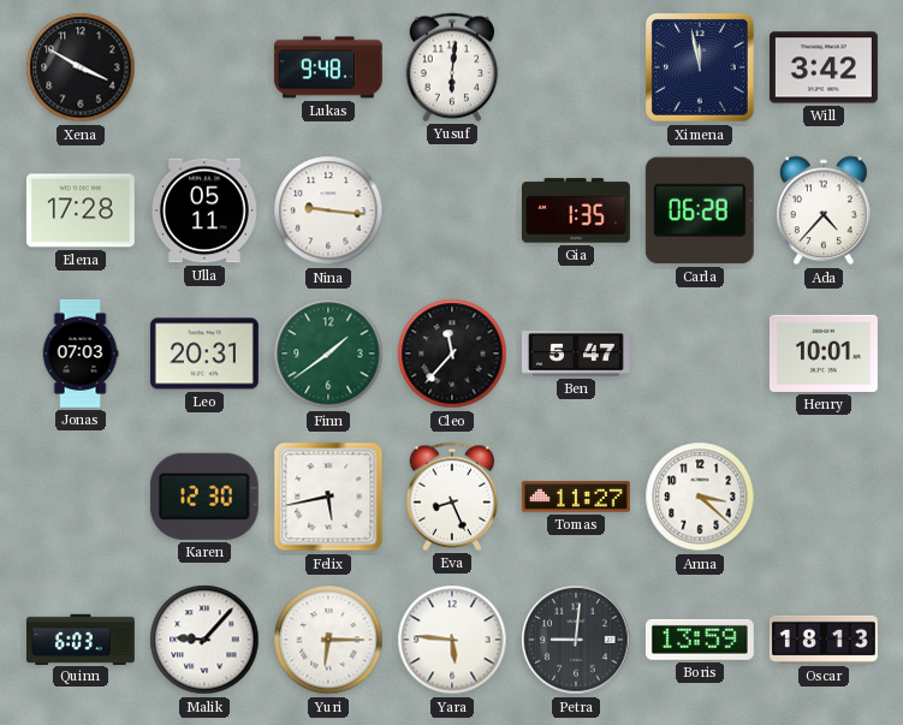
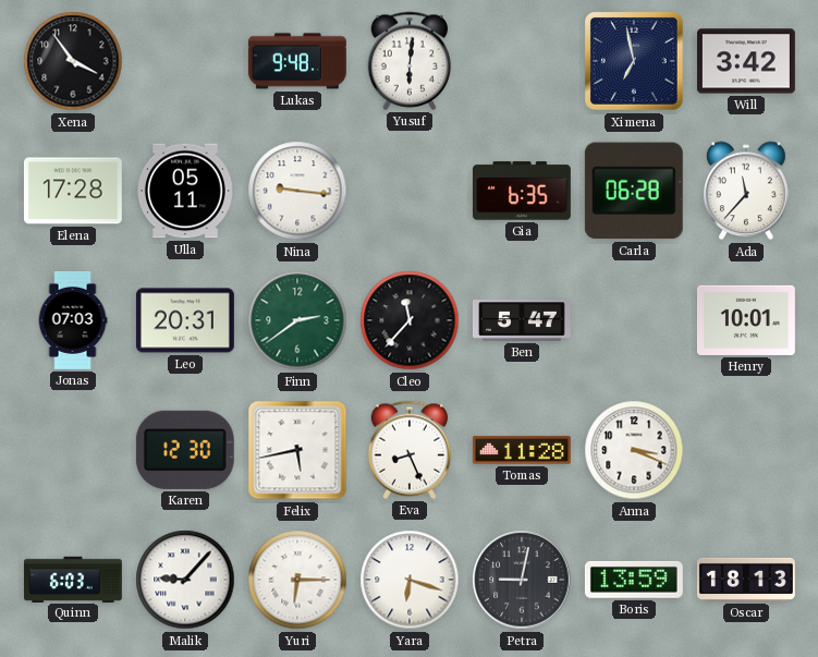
Xena: 3:50 -> 3:54 (73, 61)
Ximena: 11:58 -> 6:58 (634, 61)
Gia: 1:35 -> 6:35 (522, 191)
Ada: 4:37 -> 11:37 (747, 191)
Finn: 1:39 -> 2:39 (297, 320)
Tomas: 11:27 -> 11:28 (522, 450)
Anna: 3:22 -> 3:19 (634, 450)
Yara: 5:46 -> 6:18 (410, 580)
Petra: 9:01 -> 9:02 (522, 580)
